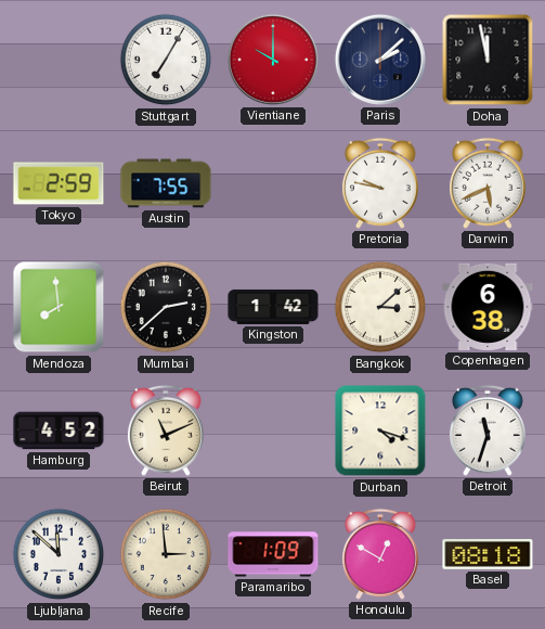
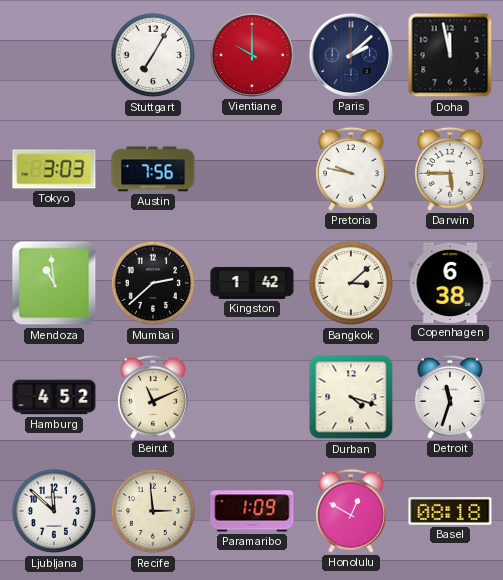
Tokyo: 2:59 -> 3:03 (54, 169)
Austin: 7:55 -> 7:56 (153, 169)
Darwin: 5:41 -> 5:45 (450, 169)
Mendoza: 7:59 -> 10:59 (54, 283)
